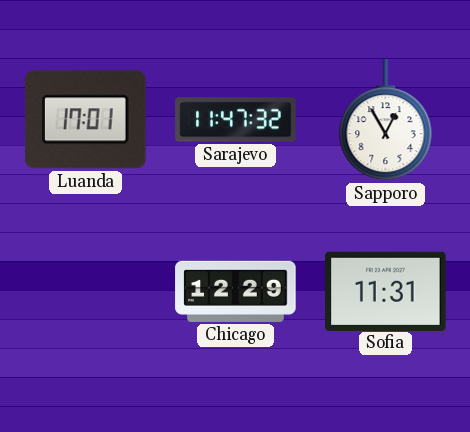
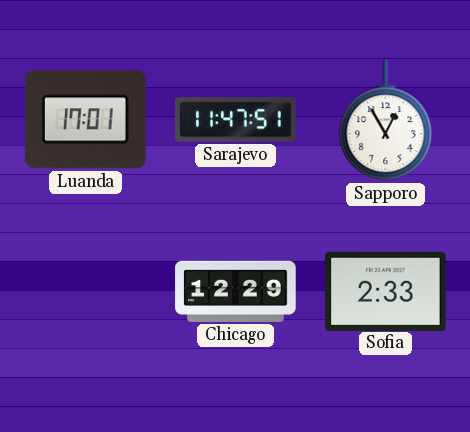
Sarajevo: 11:47:32 -> 11:47:51 (236, 120)
Sofia: 11:31 -> 2:33 (386, 291)
